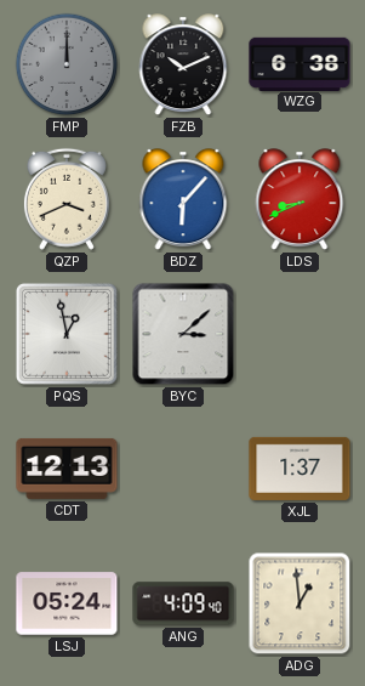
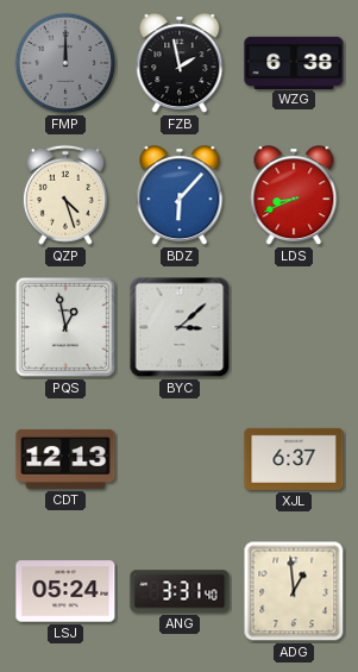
FZB: 10:11 -> 1:58 (180, 64)
QZP: 3:41 -> 4:27 (65, 195)
XJL: 1:37 -> 6:37 (294, 459)
ANG: 4:09 -> 3:31 (180, 591)
